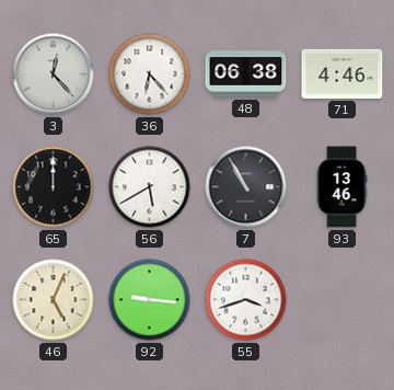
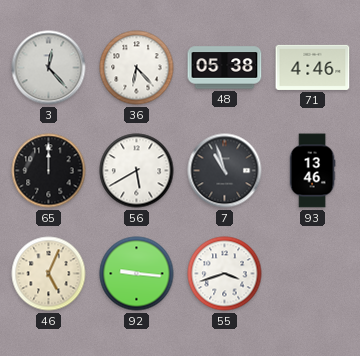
48: 06:38 -> 05:38 (225, 68)
7: 10:55 -> 10:57 (225, 171)
